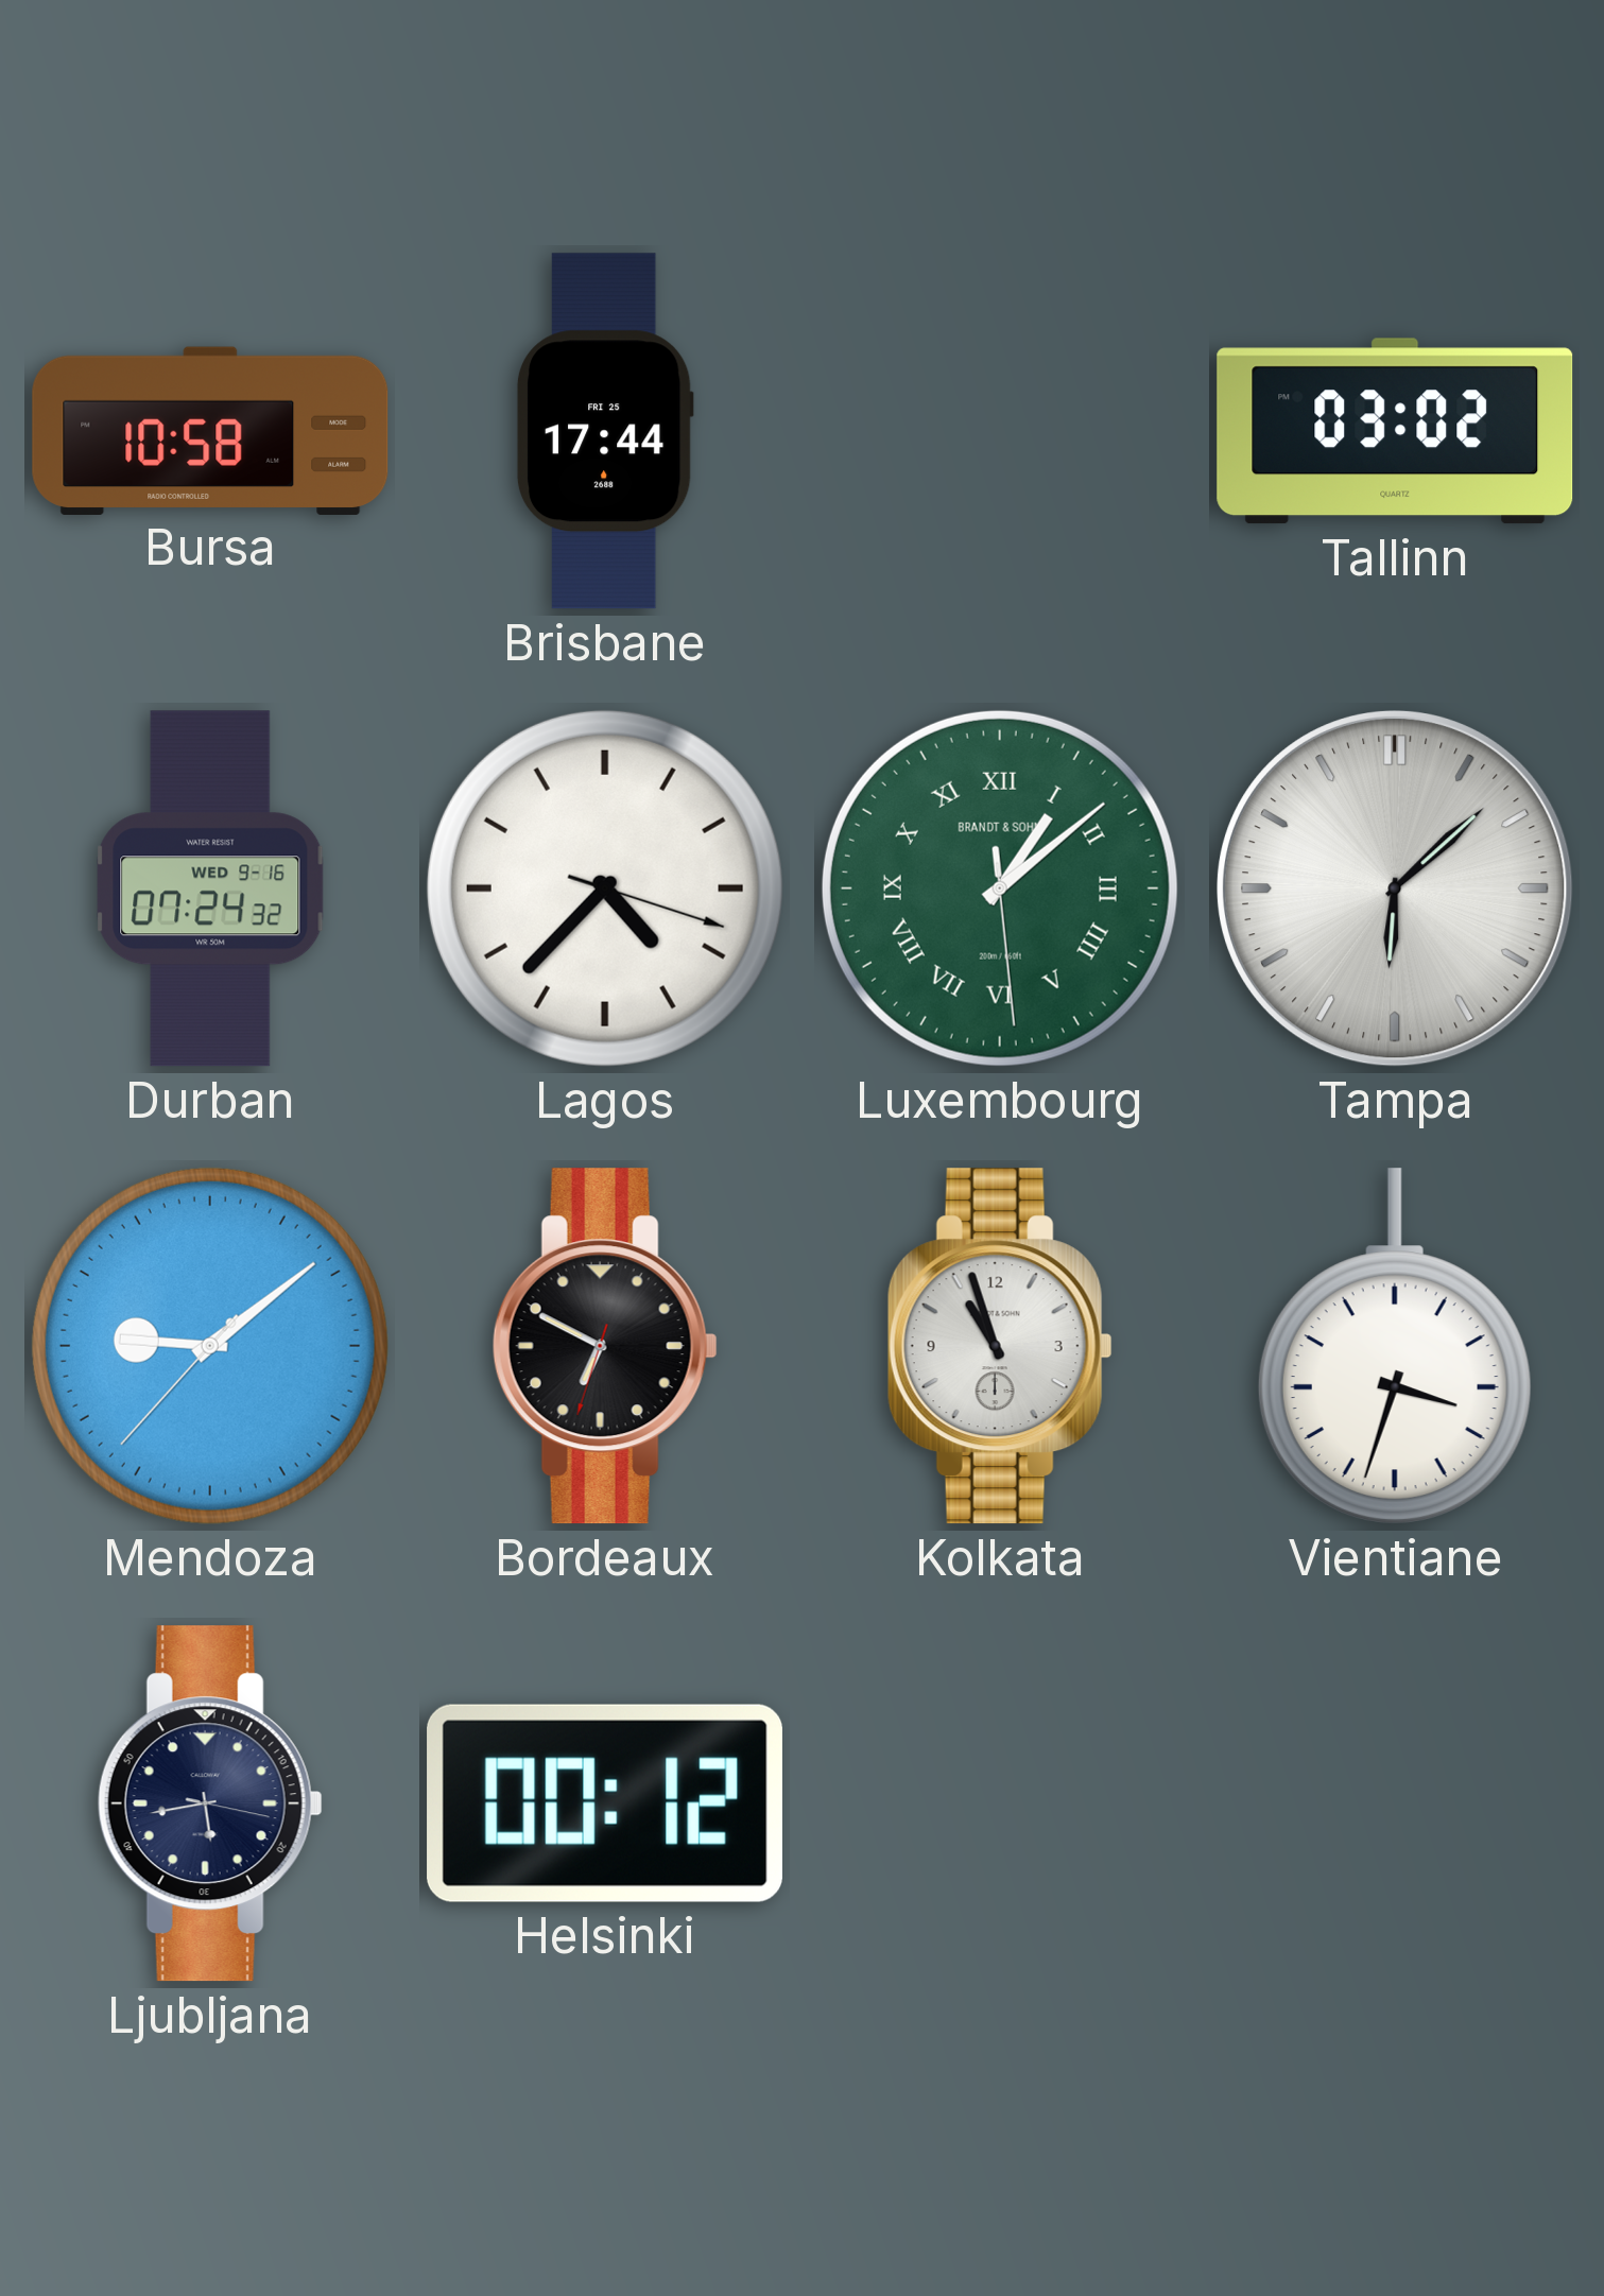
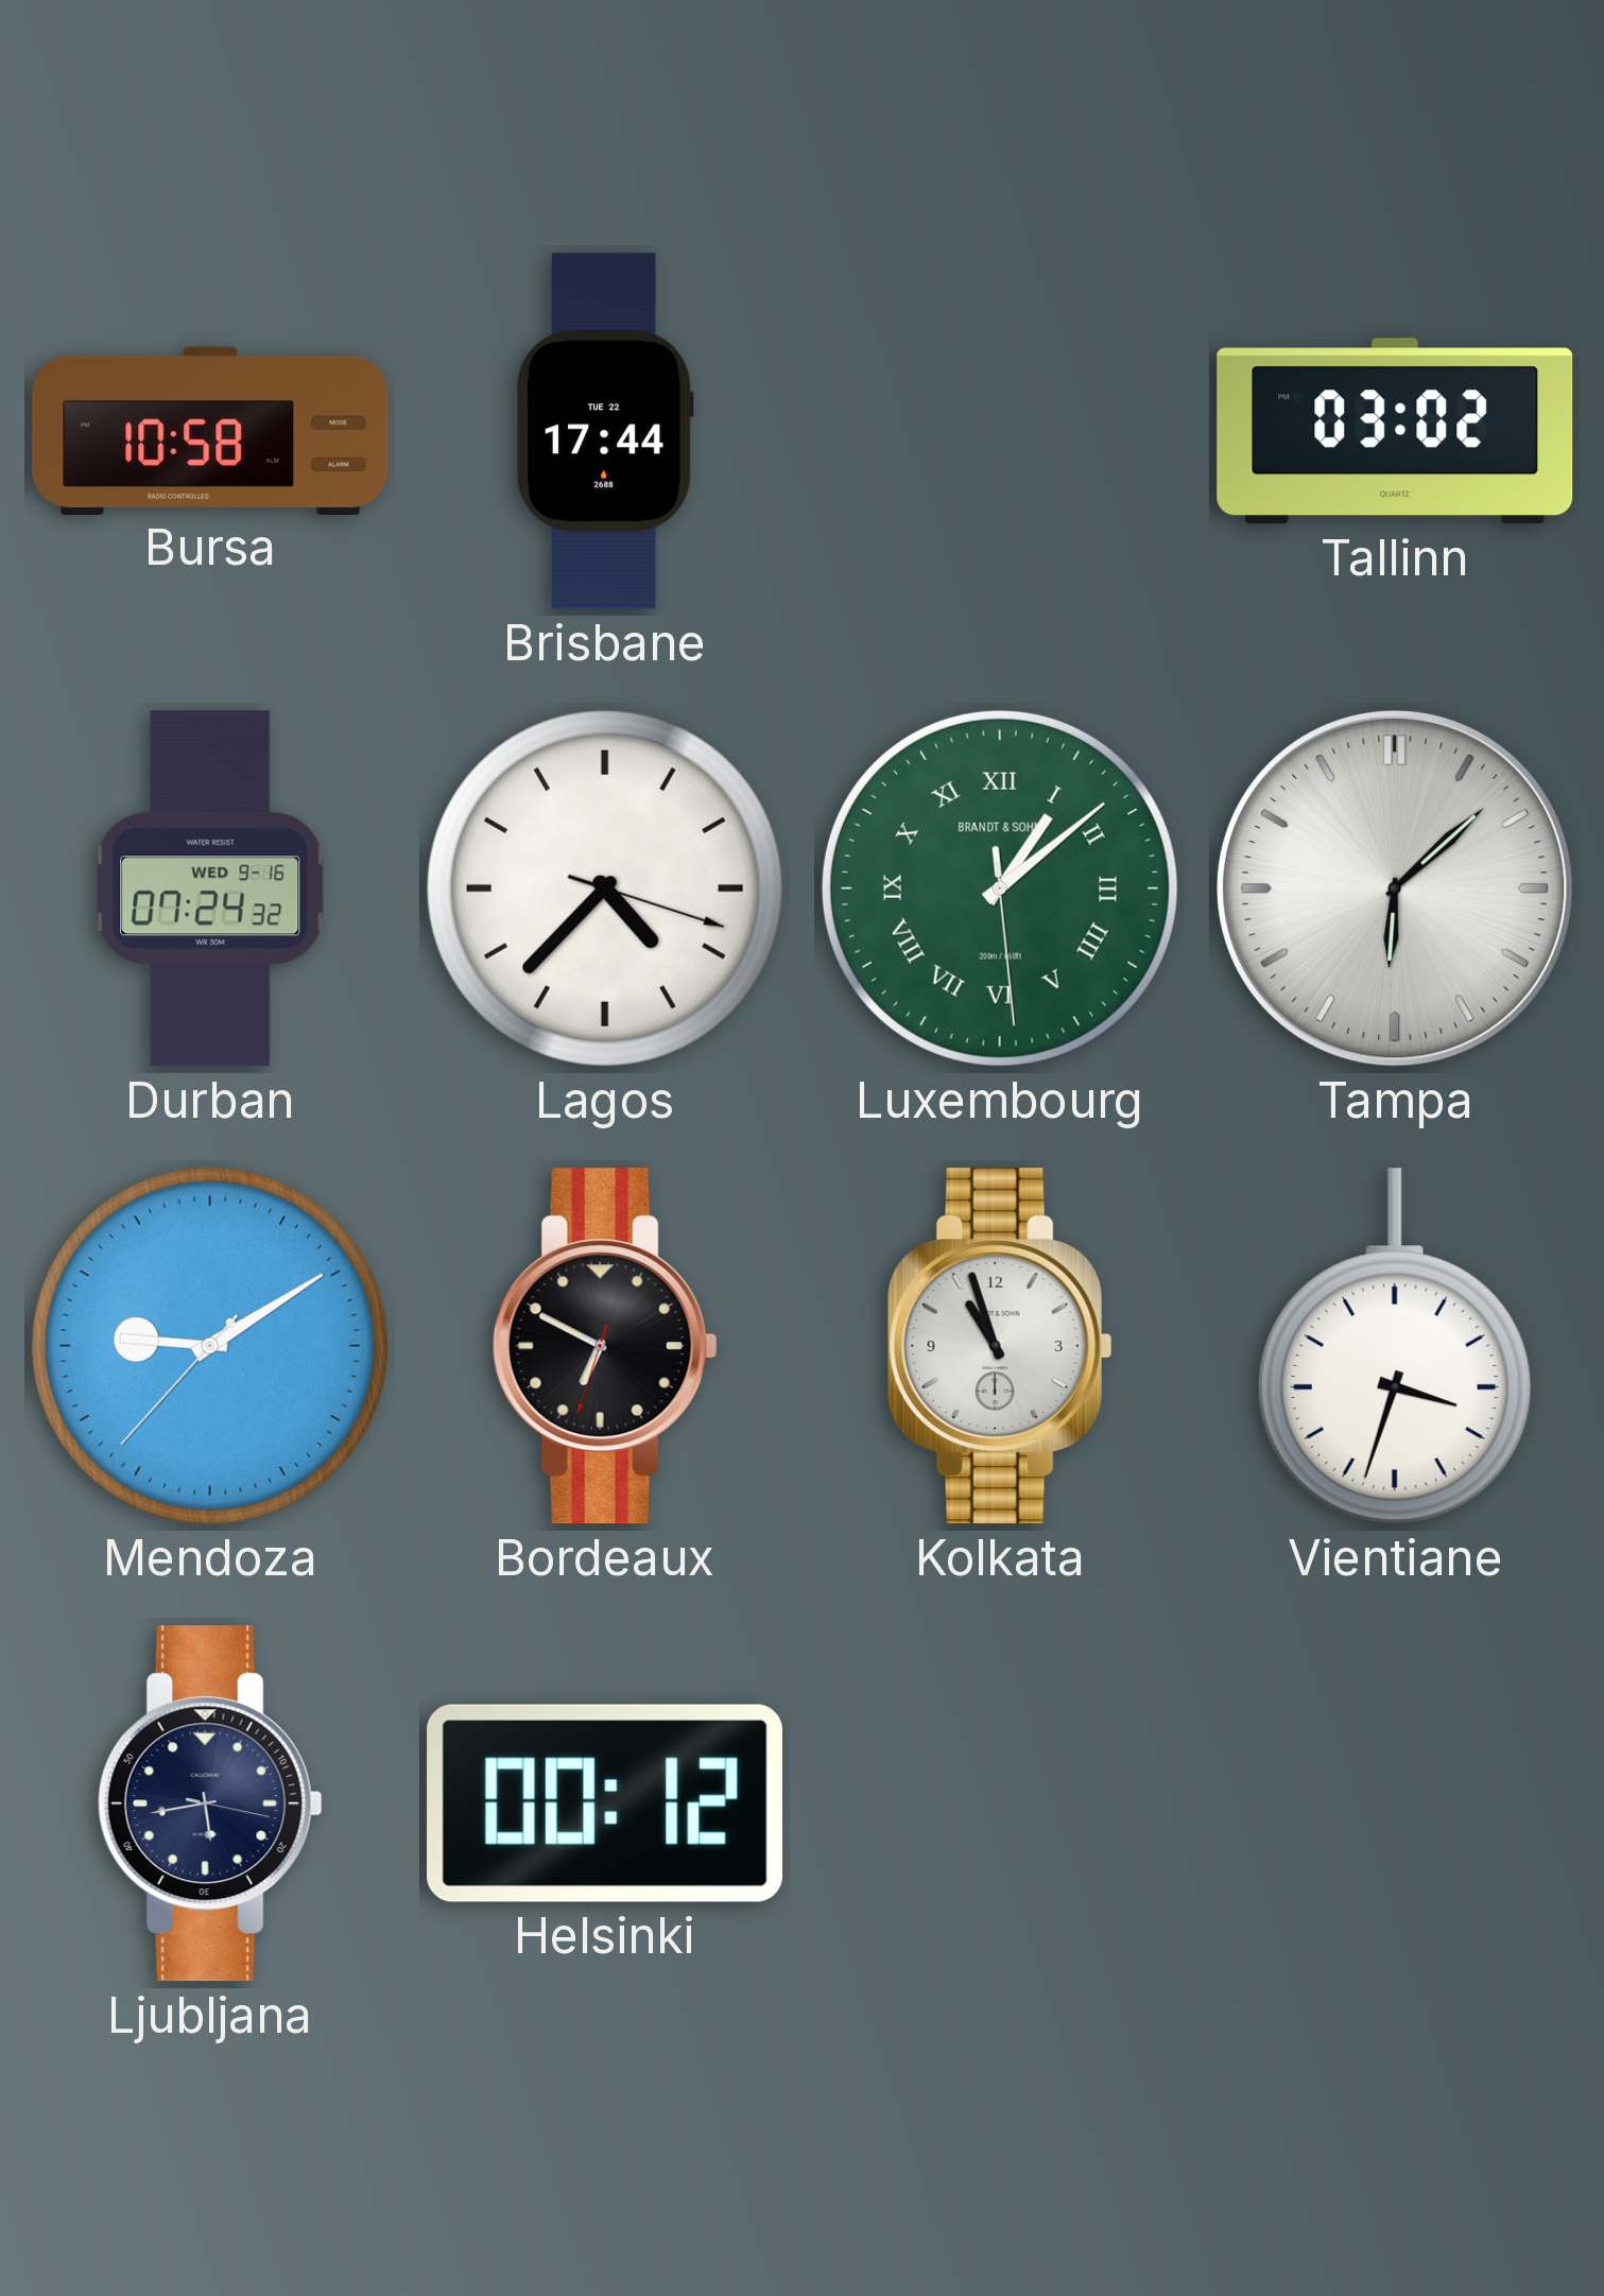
Brisbane date: FRI 25 -> TUE 22 (605, 431)
Mendoza: 9:08 -> 9:09 (210, 1346)
